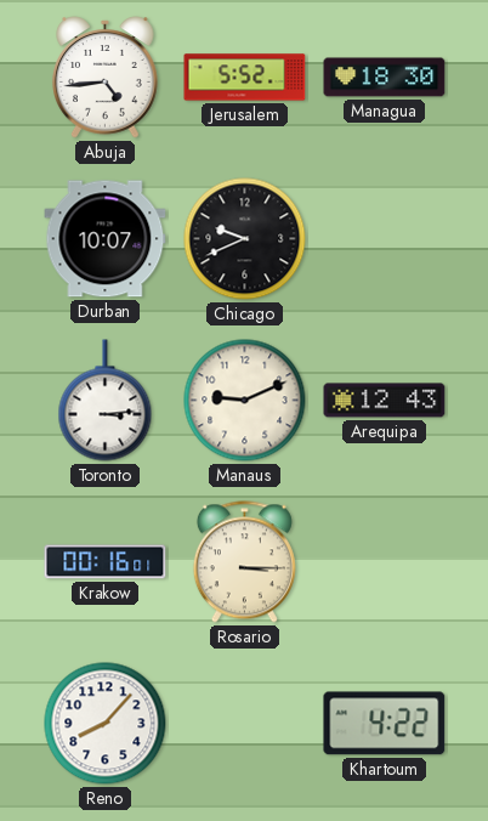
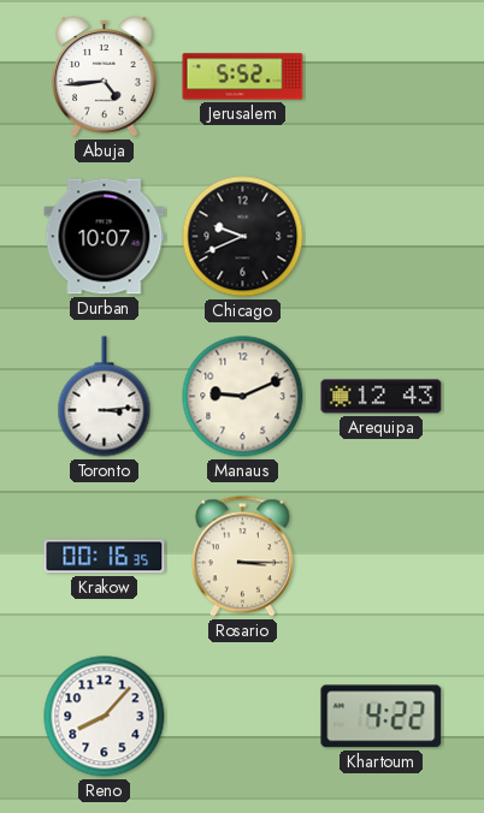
Managua: 18:30 -> none (385, 78)
Krakow: 00:16:01 -> 00:16:35 (105, 557)
